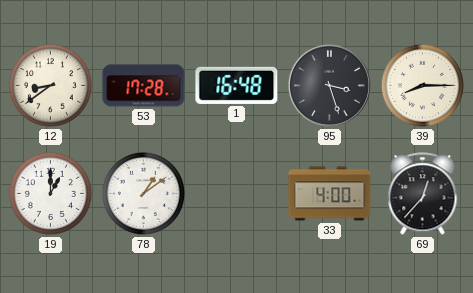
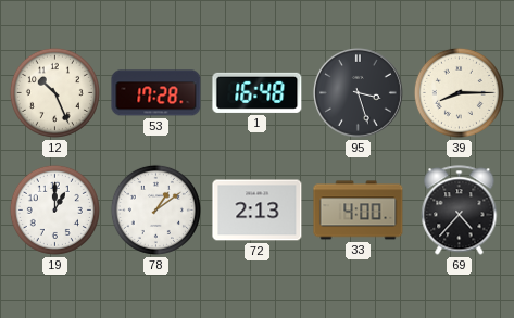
12: 8:39 -> 10:26 (54, 92)
72: none -> 2:13 (258, 211)
69: 12:37 -> 4:37 (460, 211)
